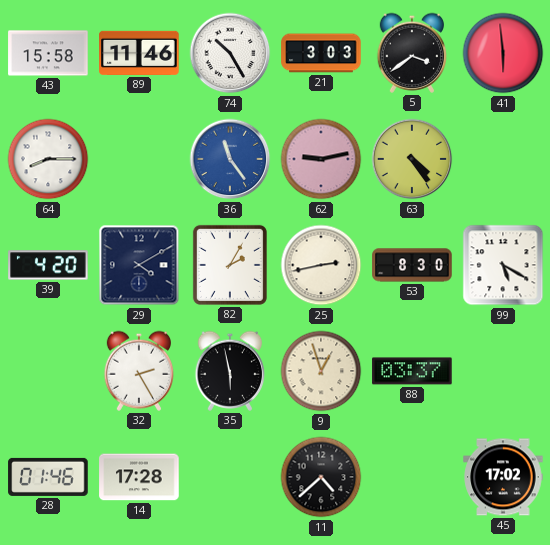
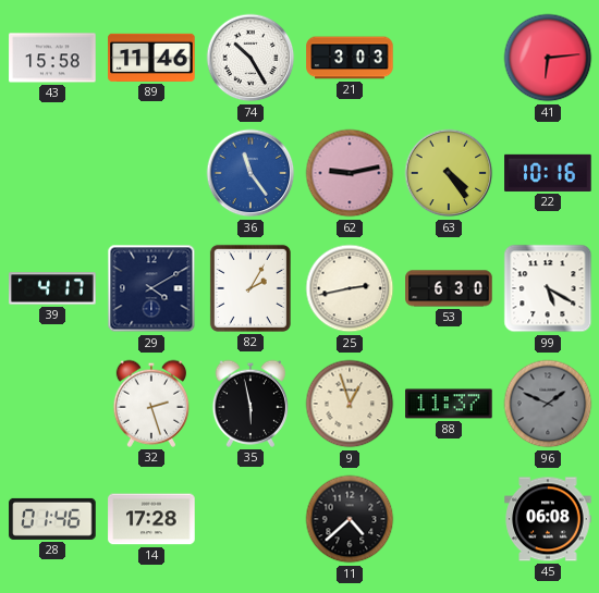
5: 3:39 -> none (411, 53)
41: 5:59 -> 6:14 (548, 58)
64: 8:15 -> none (48, 159)
22: none -> 10:16 (548, 173)
39: 4:20 -> 4:17 (52, 288)
53: 8:30 -> 6:30 (449, 288)
32: 2:25 -> 2:27 (150, 404)
88: 03:37 -> 11:37 (449, 404)
96: none -> 1:49 (548, 404)
45: 17:02 -> 06:08 (548, 519)
